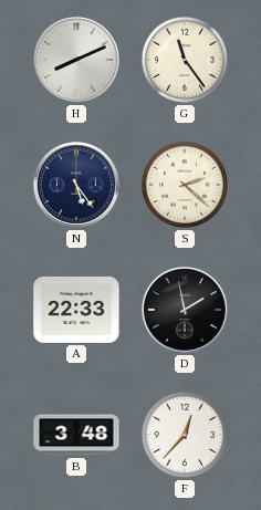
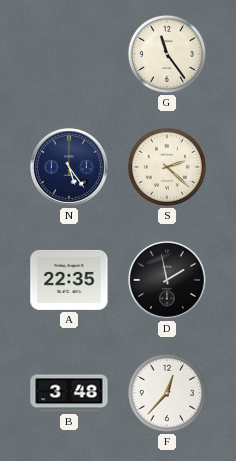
H: 8:11 -> none (77, 61)
A: 22:33 -> 22:35 (69, 280)
